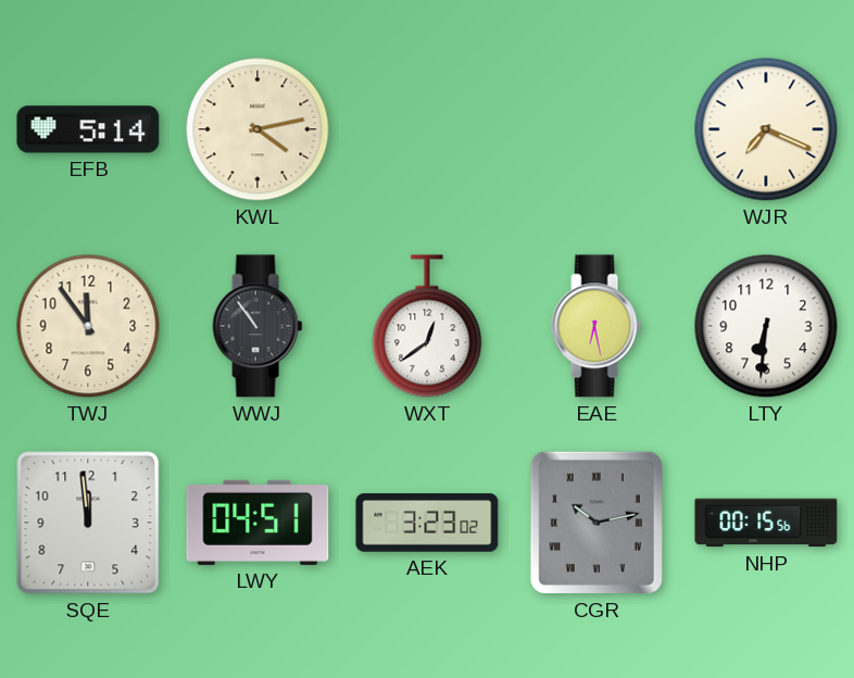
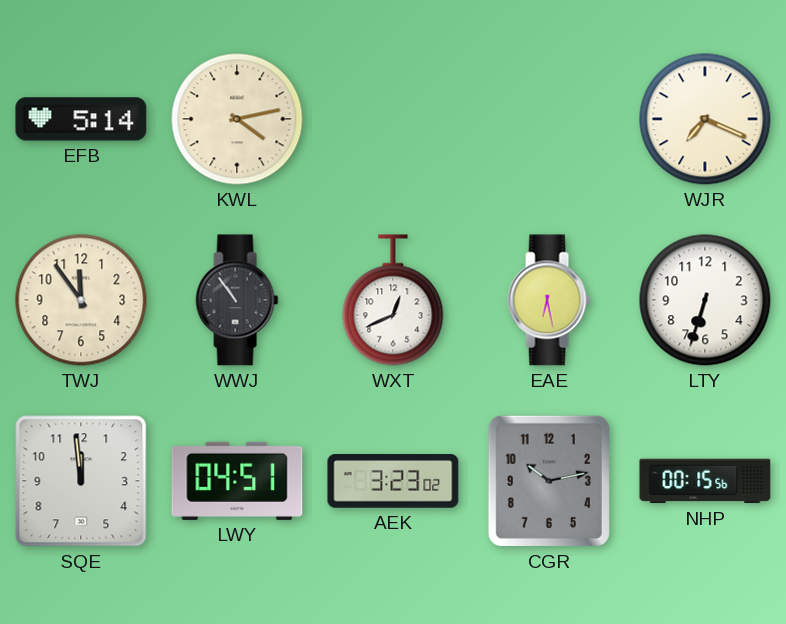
WXT: 12:39 -> 12:41 (393, 300)
LTY: 6:31 -> 6:33 (705, 300)
CGR numerals: Roman -> Arabic (549, 481)
